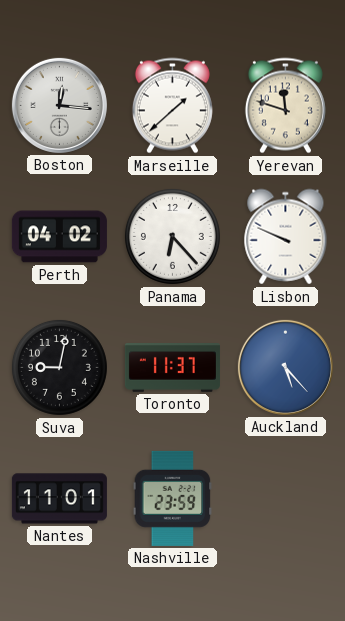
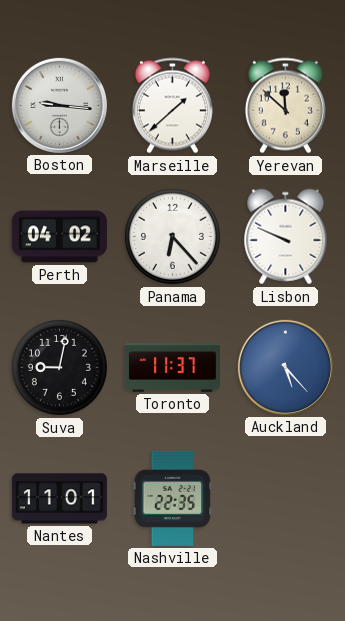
Boston: 12:16 -> 9:16 (59, 105)
Yerevan: 11:48 -> 11:52 (285, 106)
Nashville: 23:59 -> 22:35 (173, 498)
